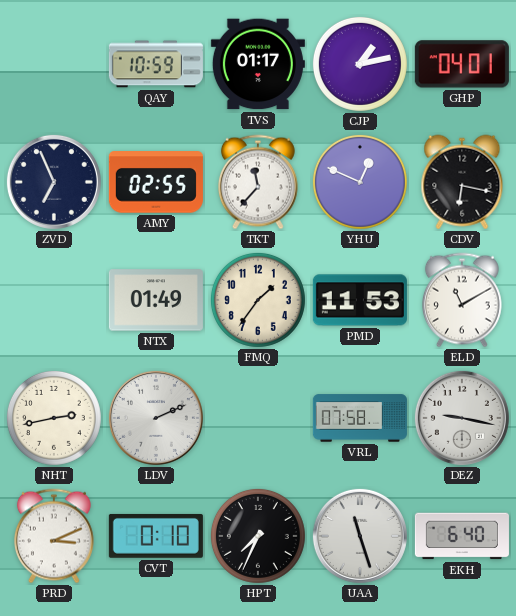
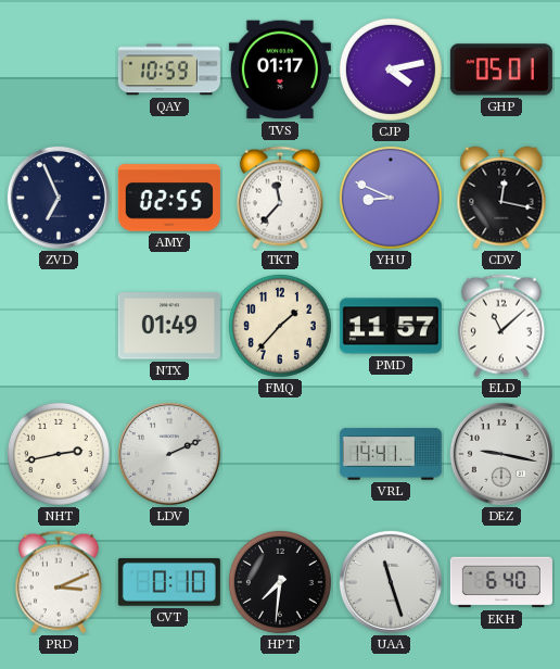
CJP: 1:13 -> 4:13 (391, 70)
GHP: 04:01 -> 05:01 (501, 70)
YHU: 12:49 -> 8:49 (391, 198)
CDV: 6:17 -> 12:17 (501, 198)
FMQ: 1:36 -> 1:37 (280, 326)
PMD: 11:53 -> 11:57 (391, 326)
ELD: 11:10 -> 11:08 (501, 326)
VRL: 07:58 -> 14:41 (391, 454)
HPT: 7:34 -> 7:31 (280, 582)
